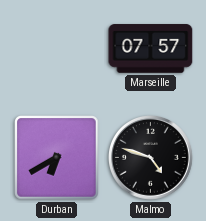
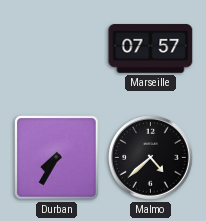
Durban: 6:40 -> 7:35 (57, 158)
Malmo: 4:48 -> 4:38 (151, 158)
